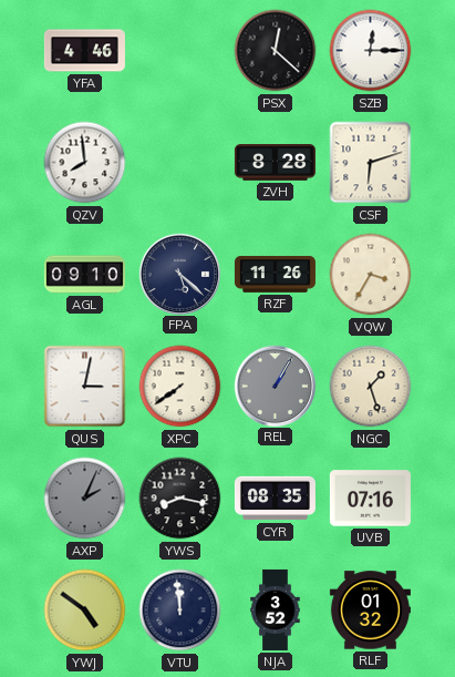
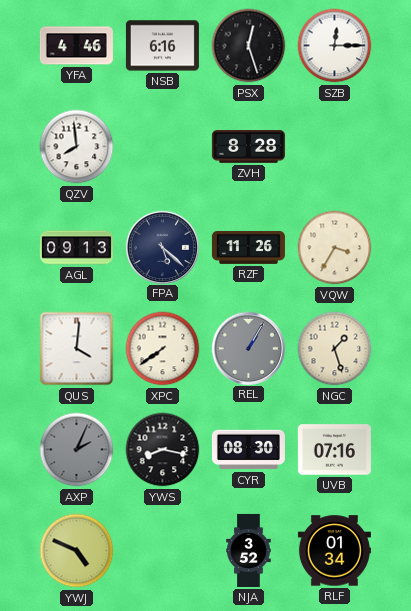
NSB: none -> 6:16 (162, 46)
PSX: 12:22 -> 12:27 (249, 46)
CSF: 6:12 -> none (371, 163)
AGL: 09:10 -> 09:13 (76, 248)
QUS: 3:02 -> 4:01 (77, 349)
CYR: 08:35 -> 08:30 (248, 450)
YWJ: 4:51 -> 4:49 (77, 551)
VTU: 11:59 -> none (180, 611)
RLF: 01:32 -> 01:34 (334, 551)
